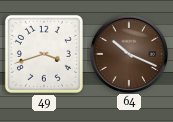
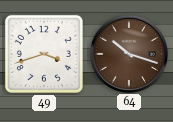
64: 10:19 -> 10:18 (128, 53)
